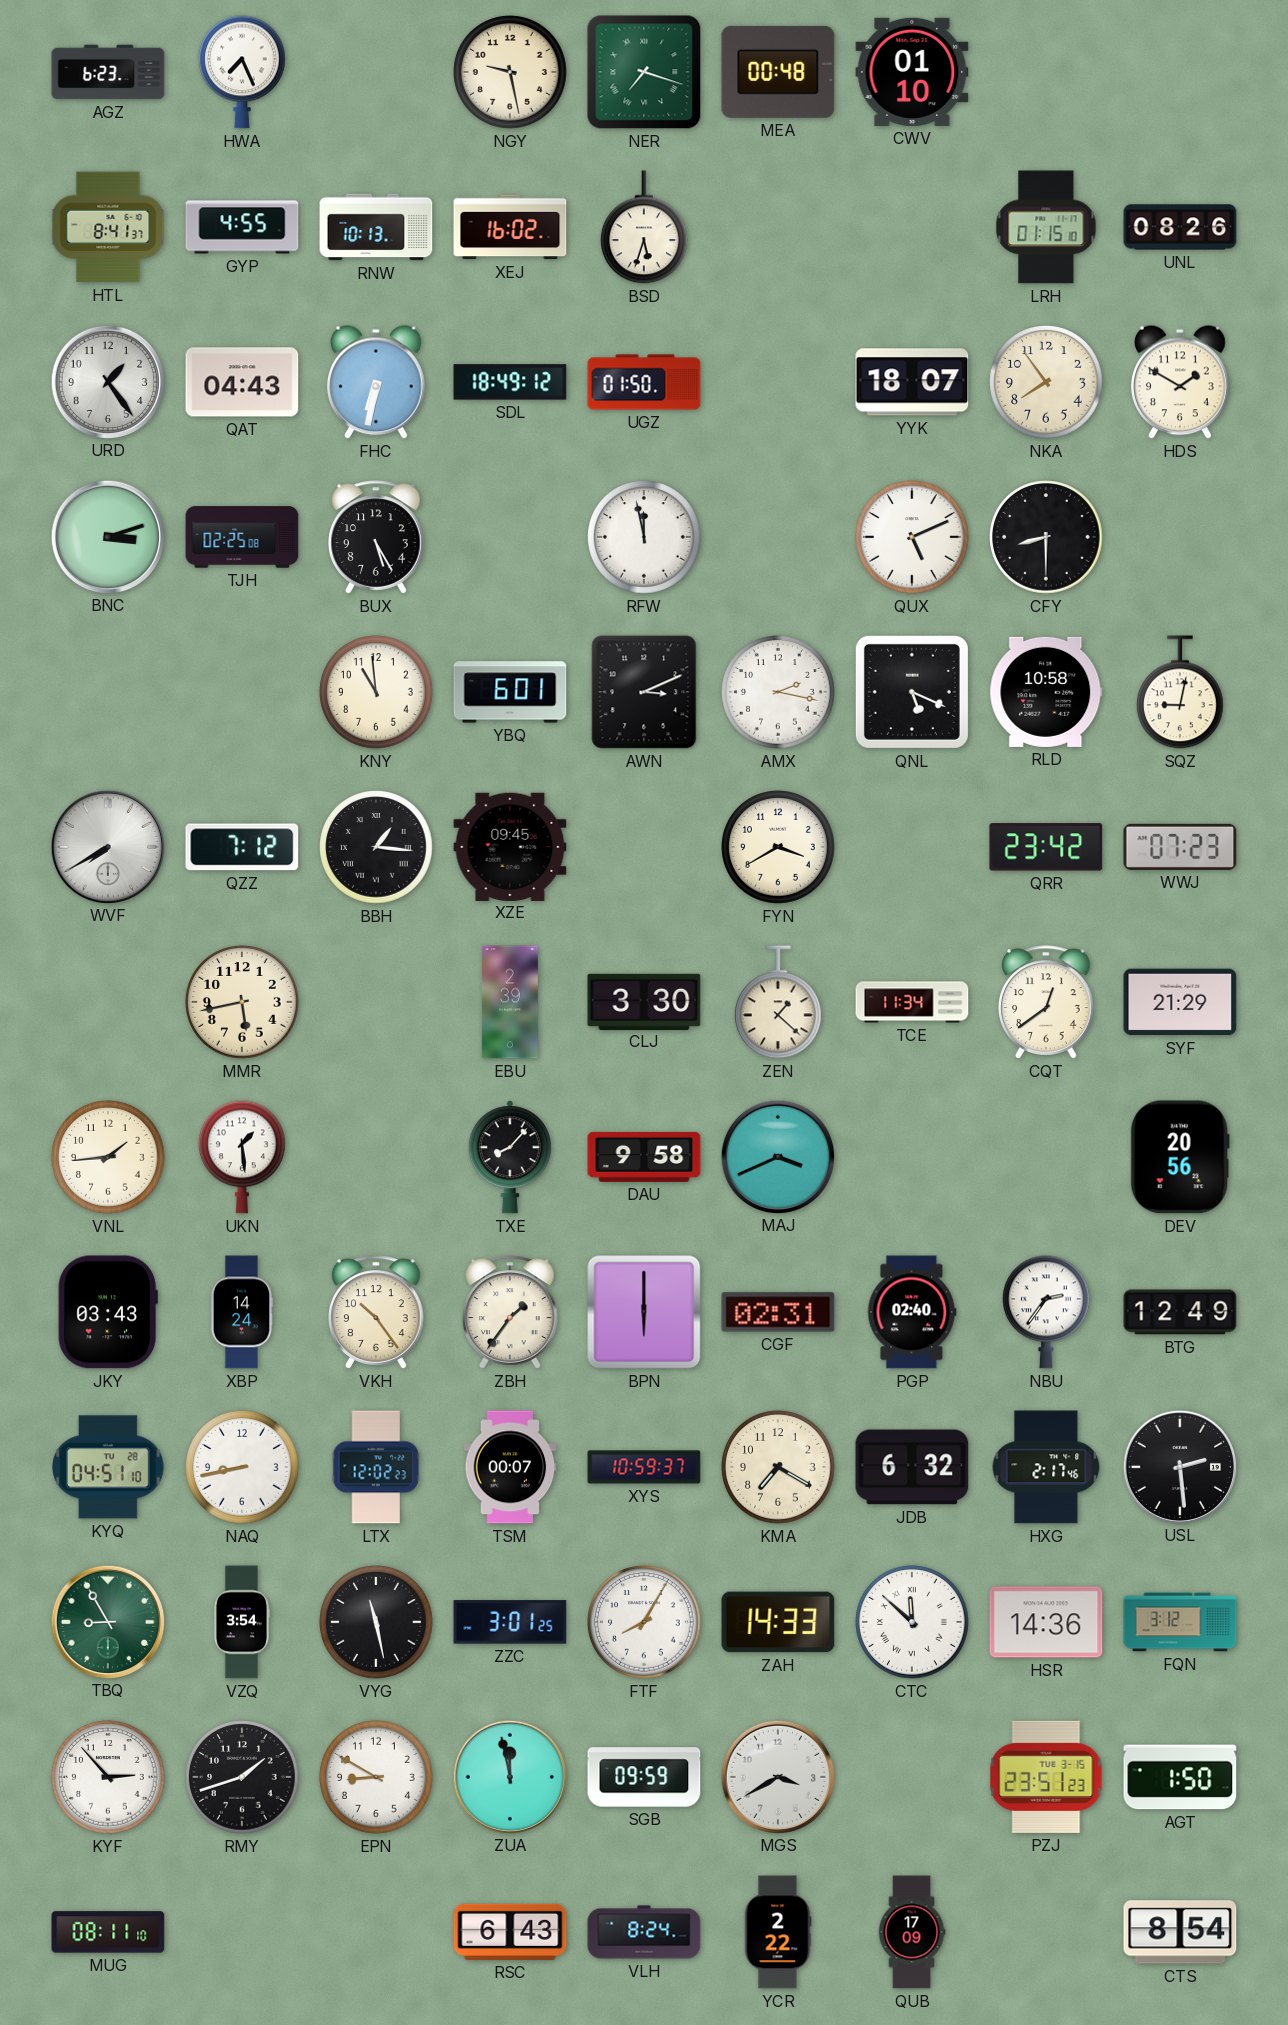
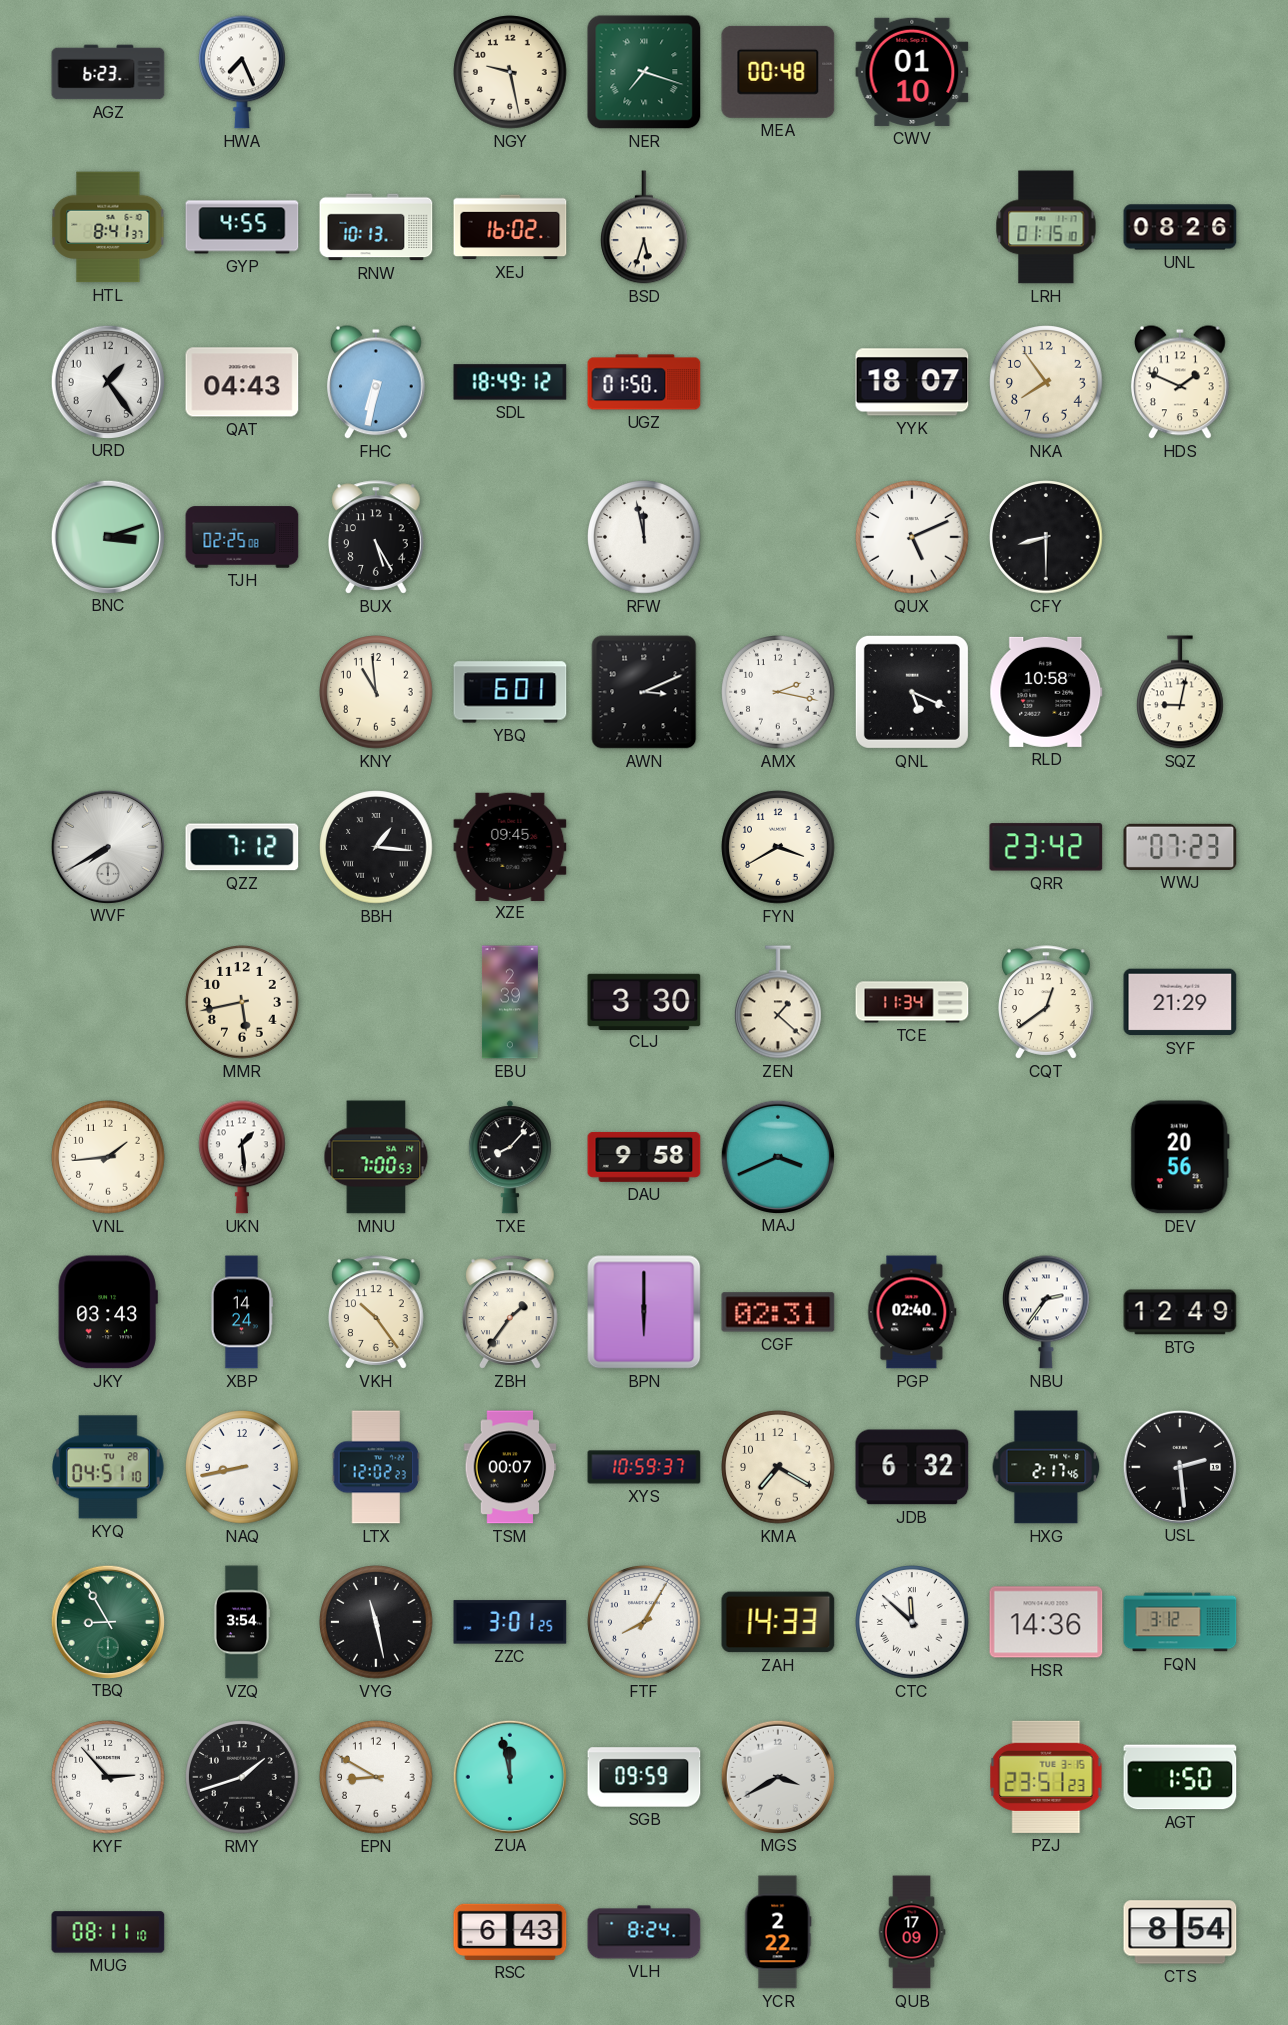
HDS: 1:50 -> 1:49 (1181, 382)
MNU: none -> 7:00 (376, 1157)
